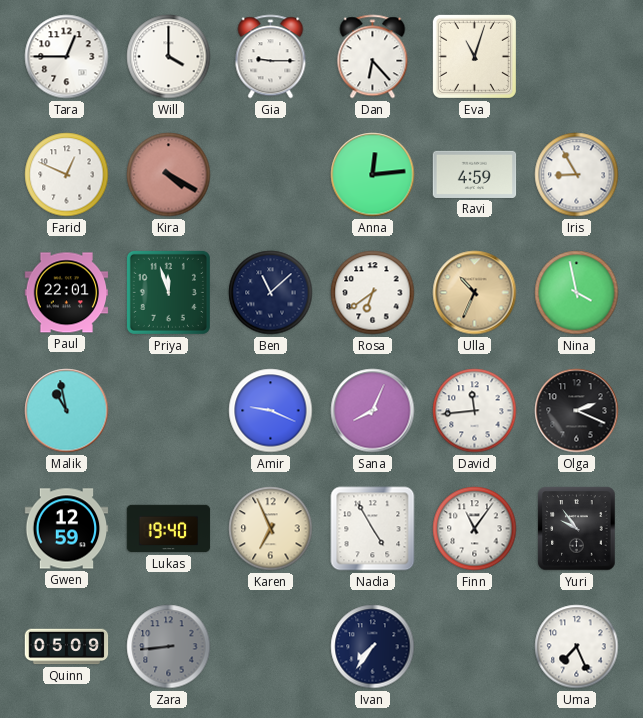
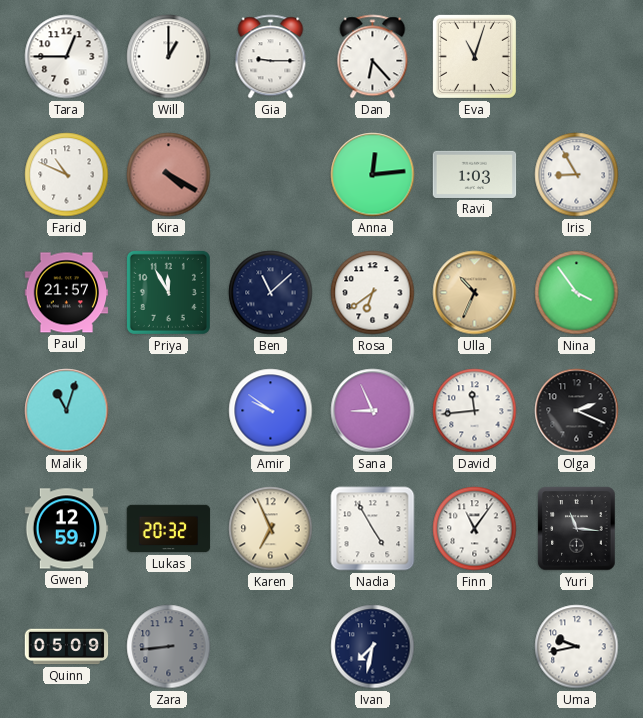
Will: 4:00 -> 1:00 (169, 57)
Farid: 12:49 -> 10:49 (67, 175)
Ravi: 4:59 -> 1:03 (475, 174)
Paul: 22:01 -> 21:57 (67, 293)
Priya: 11:57 -> 11:55 (168, 292)
Nina: 3:58 -> 3:54 (577, 293)
Malik: 10:58 -> 11:03 (67, 411)
Amir: 9:19 -> 9:51 (271, 411)
Sana: 8:04 -> 8:56 (373, 411)
Lukas: 19:40 -> 20:32 (169, 529)
Yuri: 9:54 -> 11:16 (577, 529)
Ivan: 7:36 -> 7:32 (373, 647)
Uma: 7:26 -> 9:43 (577, 647)
